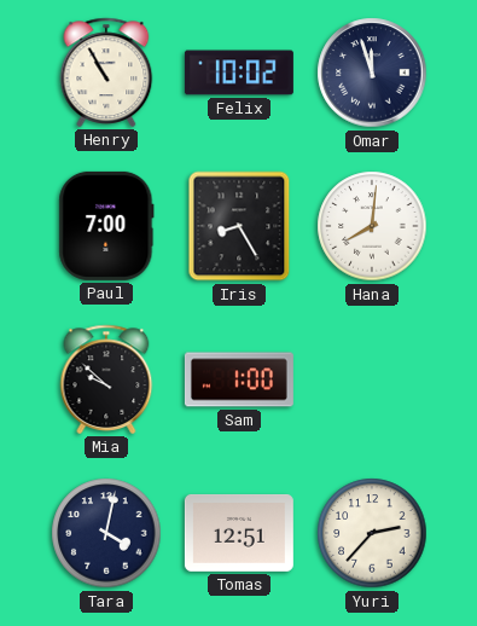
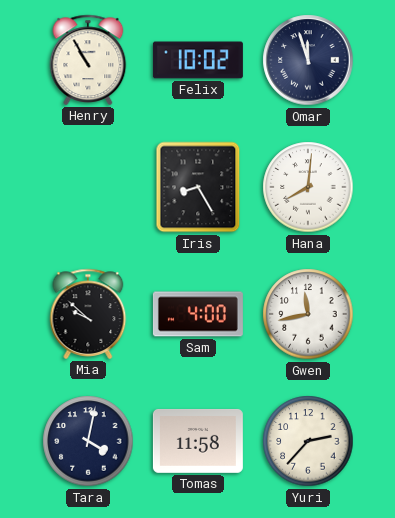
Paul: 7:00 -> none (106, 226)
Sam: 1:00 -> 4:00 (198, 314)
Gwen: none -> 11:43 (308, 314)
Tomas: 12:51 -> 11:58 (198, 441)
